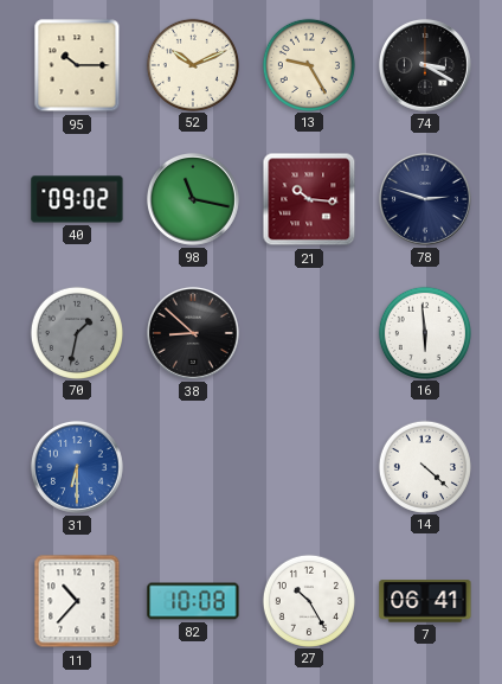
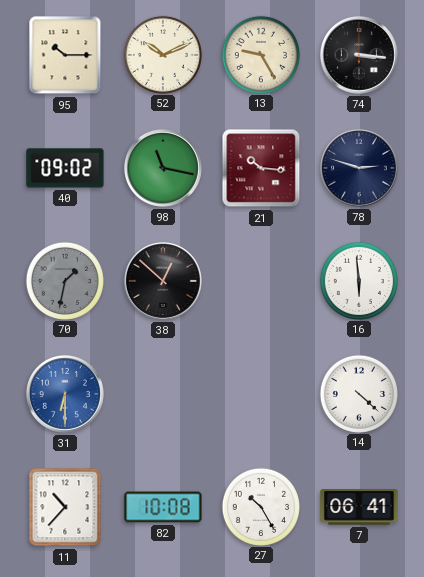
74: 3:20 -> 3:16 (359, 55)
38: 8:52 -> 12:52 (163, 281)
